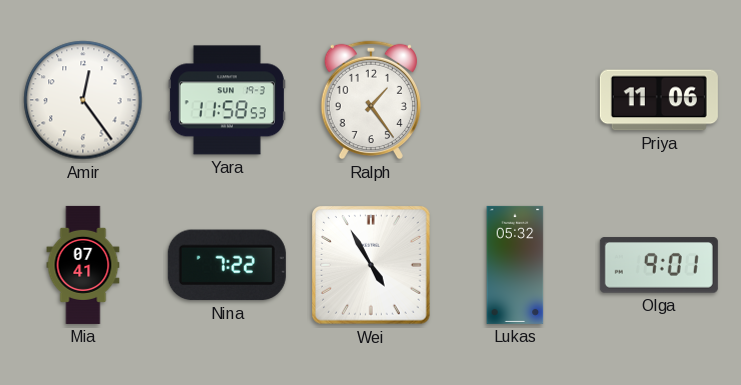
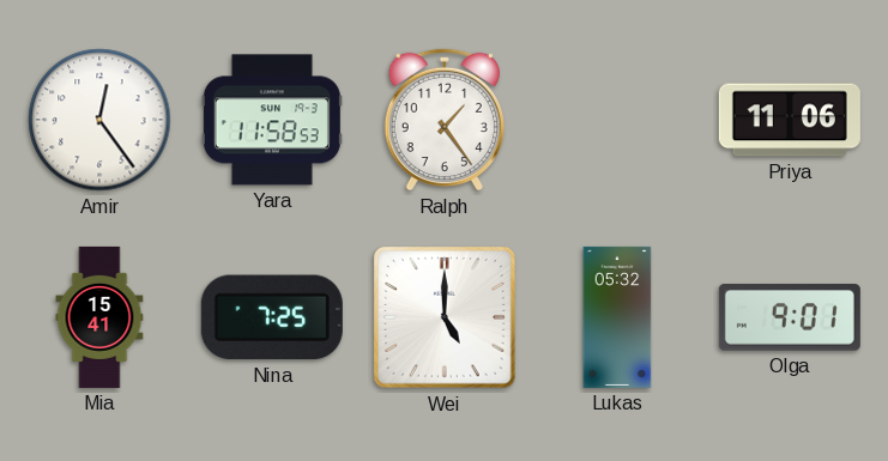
Mia: 07:41 -> 15:41 (99, 317)
Nina: 7:22 -> 7:25 (272, 317)
Wei: 4:55 -> 5:00 (446, 319)
